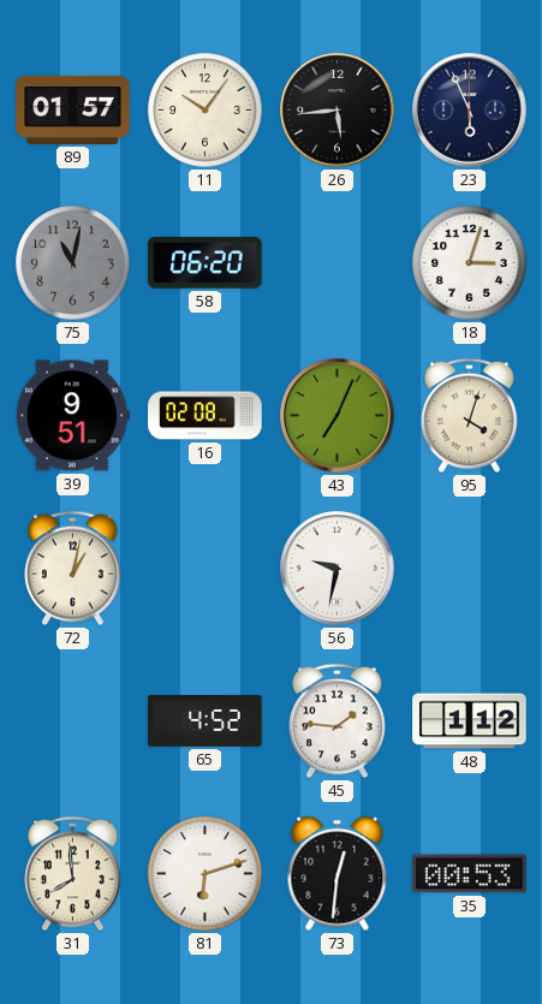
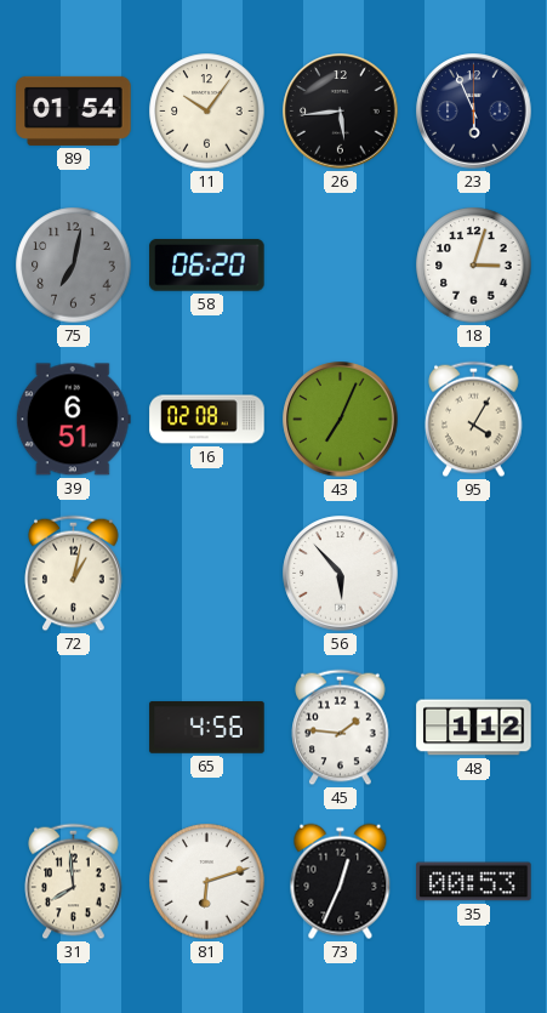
89: 01:57 -> 01:54 (74, 110)
75: 11:02 -> 7:02 (74, 266)
39: 9:51 -> 6:51 (73, 420)
95: 4:03 -> 4:05 (474, 420)
56: 9:32 -> 5:53 (341, 574)
65: 4:52 -> 4:56 (207, 728)
73: 12:31 -> 12:34 (341, 882)
